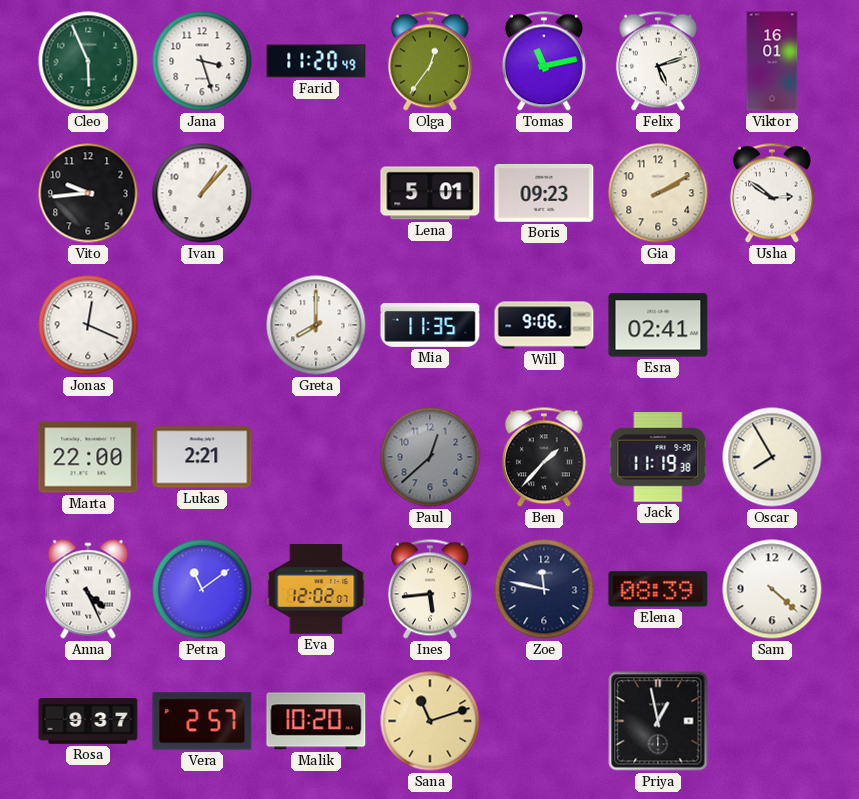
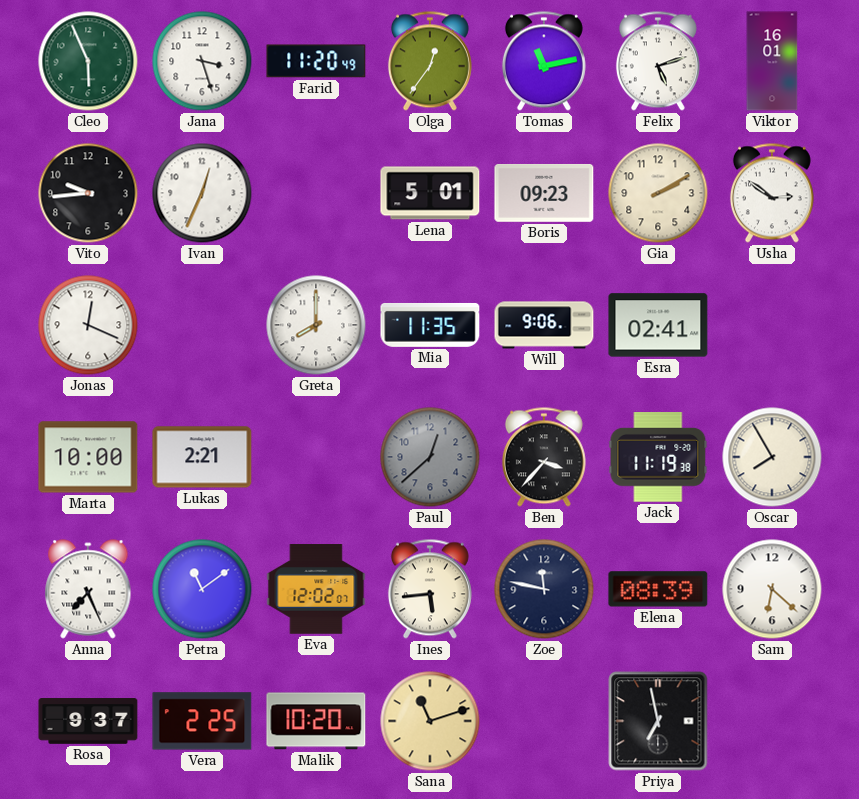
Ivan: 1:07 -> 12:34 (202, 193)
Marta: 22:00 -> 10:00 (88, 457)
Ben: 1:37 -> 3:37 (544, 457)
Anna: 4:26 -> 7:26 (88, 589)
Sam: 4:22 -> 6:22 (772, 589)
Vera: 2:57 -> 2:25 (202, 721)
Priya: 12:58 -> 6:58 (658, 721)
